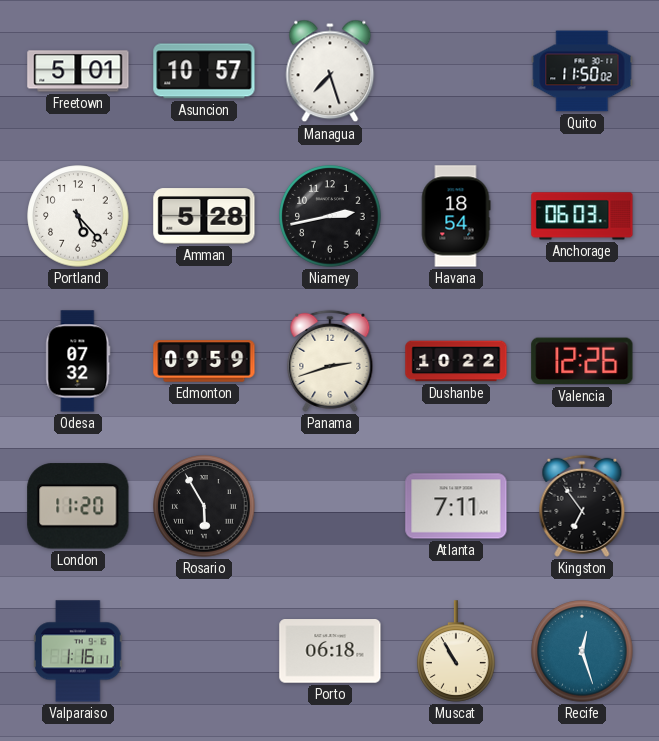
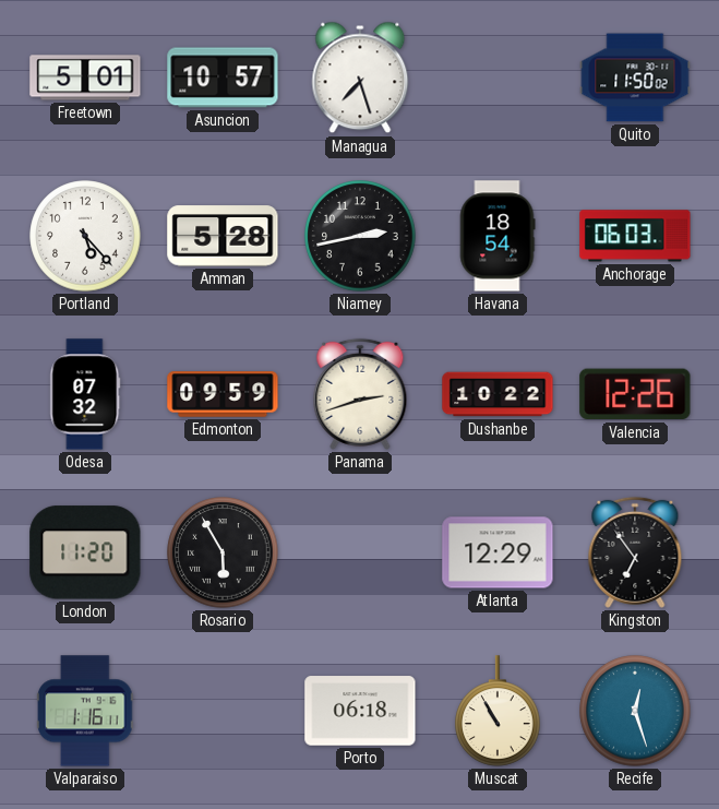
Atlanta: 7:11 -> 12:29 (498, 552)
